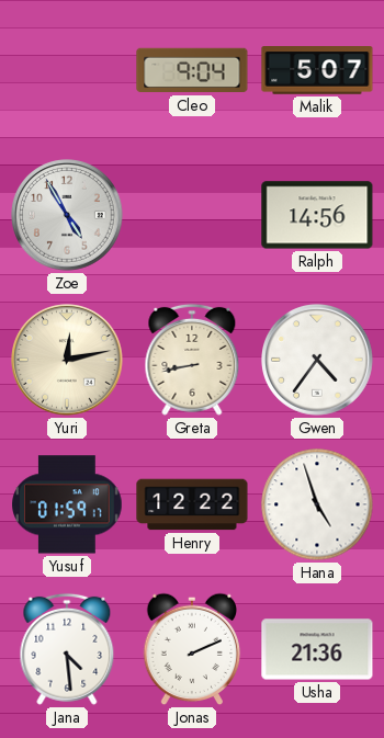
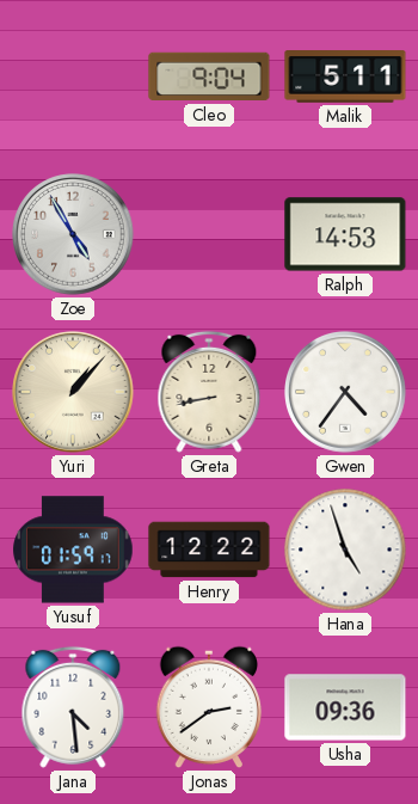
Malik: 5:07 -> 5:11 (345, 76)
Ralph: 14:56 -> 14:53 (345, 234)
Yuri: 12:13 -> 1:07 (73, 392)
Jonas: 2:11 -> 2:39 (209, 707)
Usha: 21:36 -> 09:36 (345, 707)
